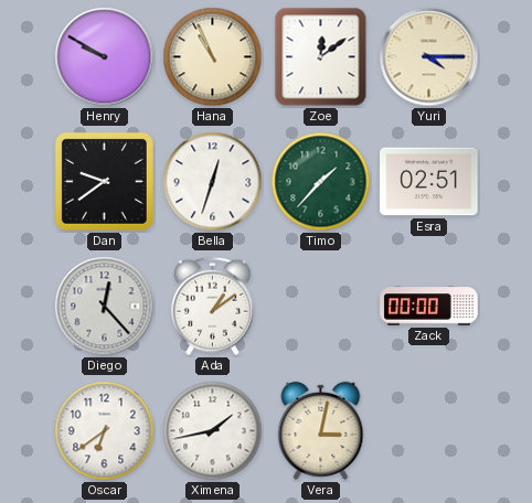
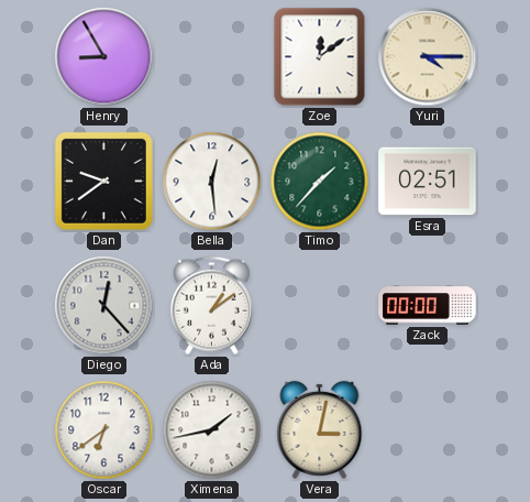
Henry: 9:50 -> 8:55 (104, 57)
Hana: 10:56 -> none (213, 57)
Bella: 12:33 -> 12:29 (212, 182)
